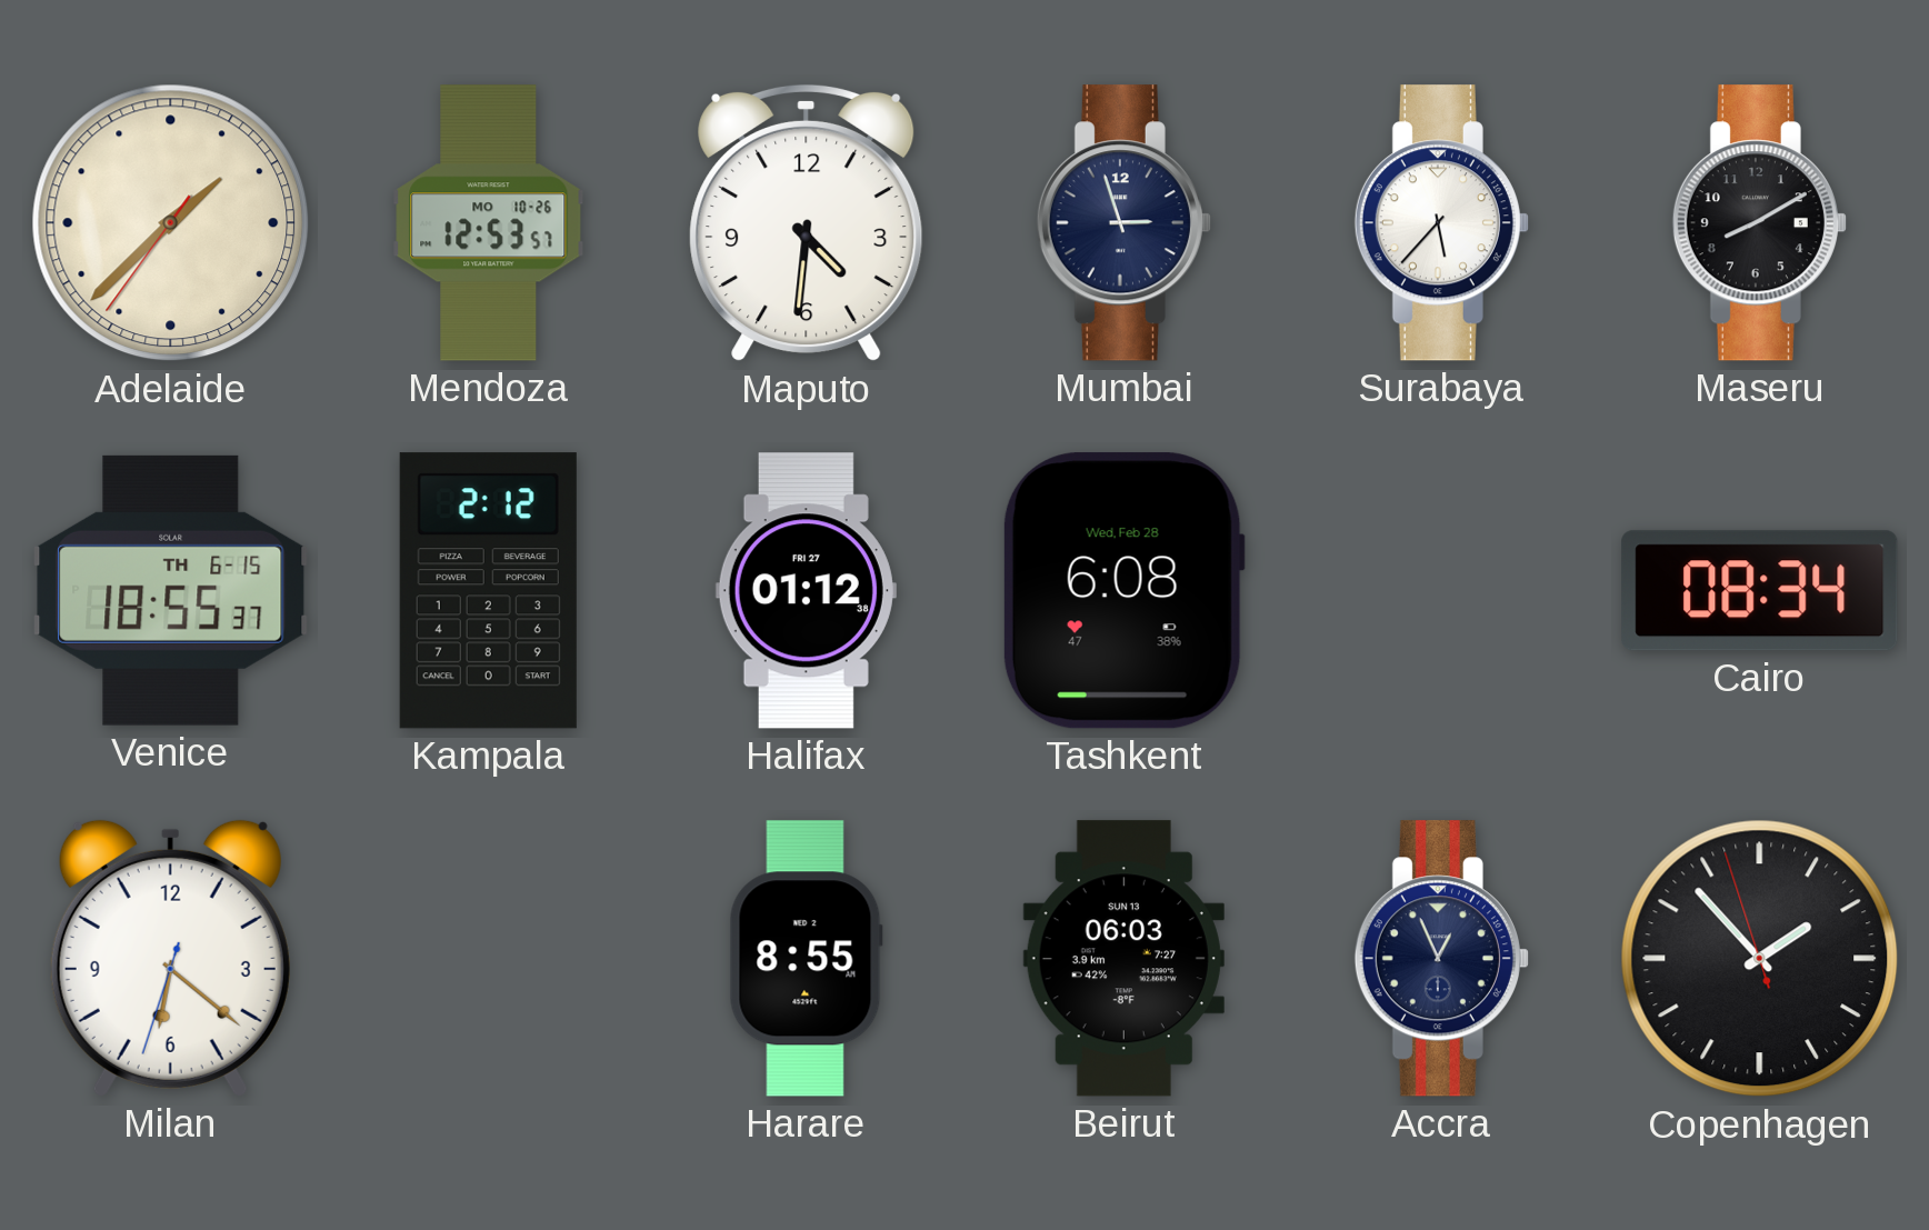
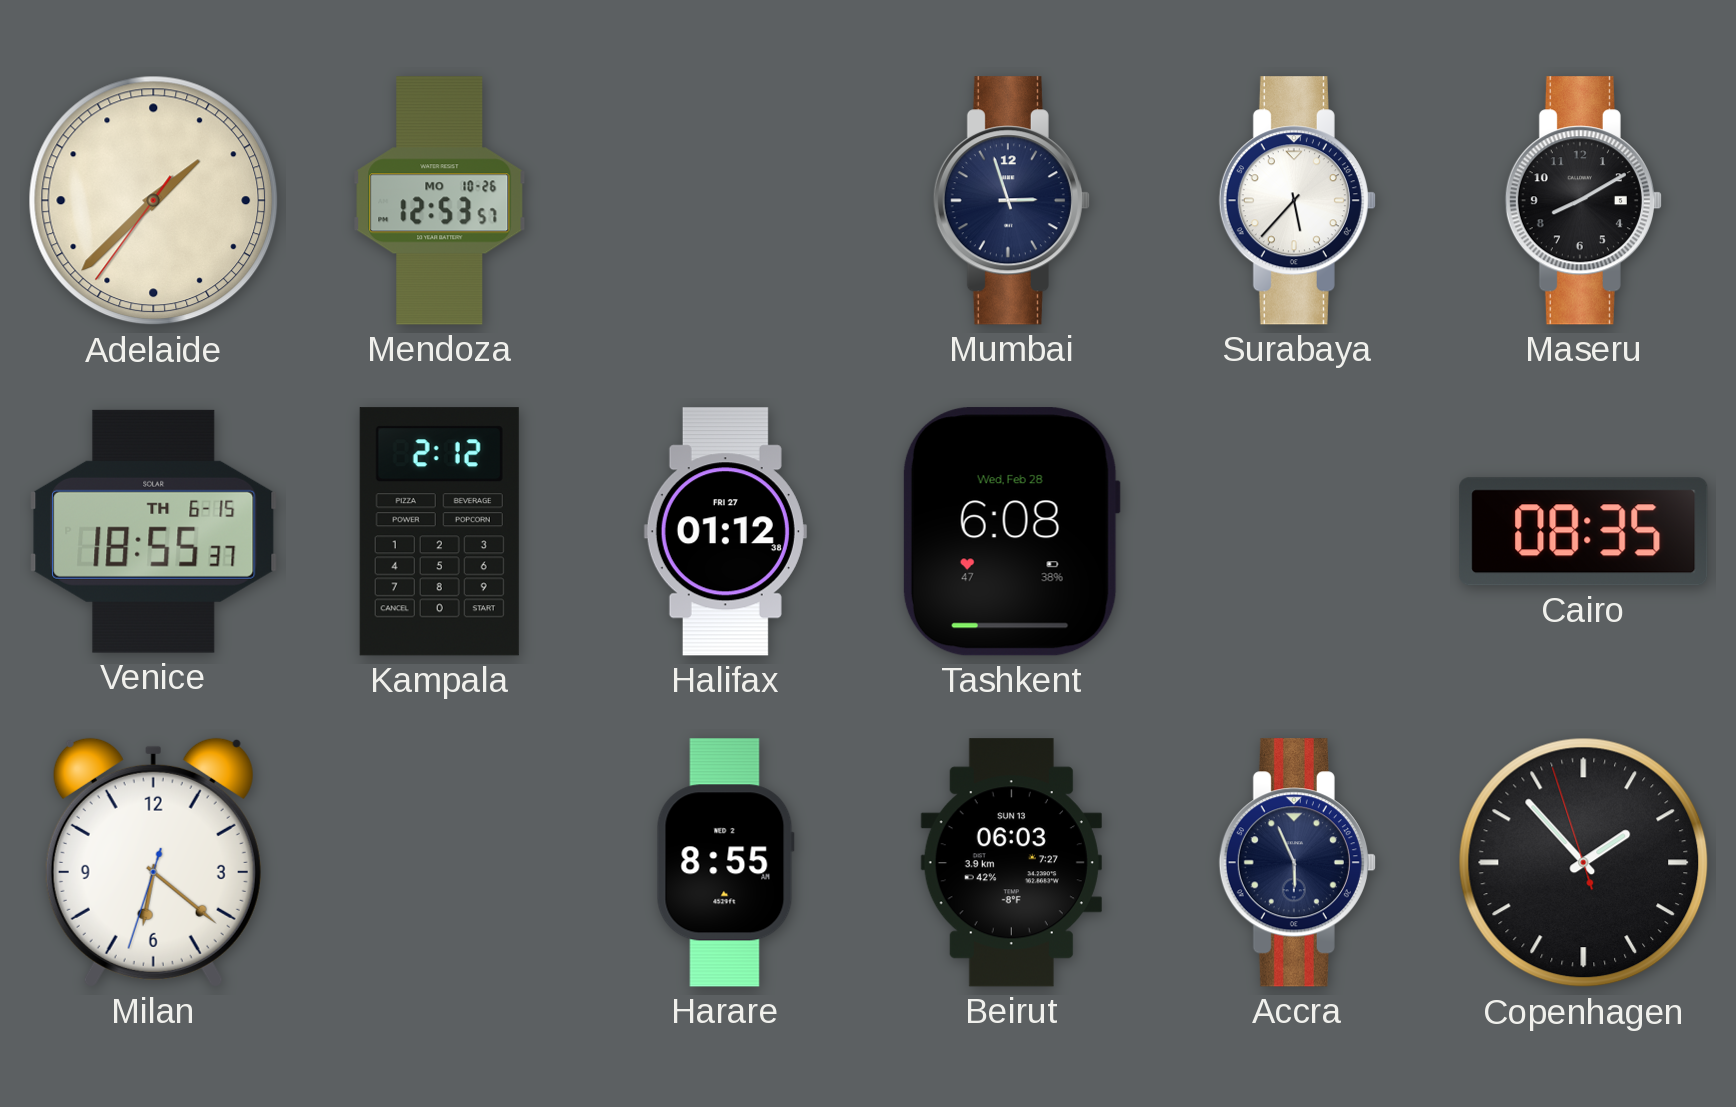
Maputo: 4:31 -> none (807, 223)
Cairo: 08:34 -> 08:35 (1584, 532)
Accra: 12:56 -> 5:56 (1297, 863)
